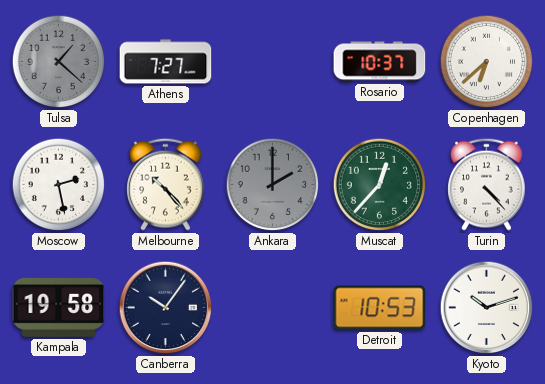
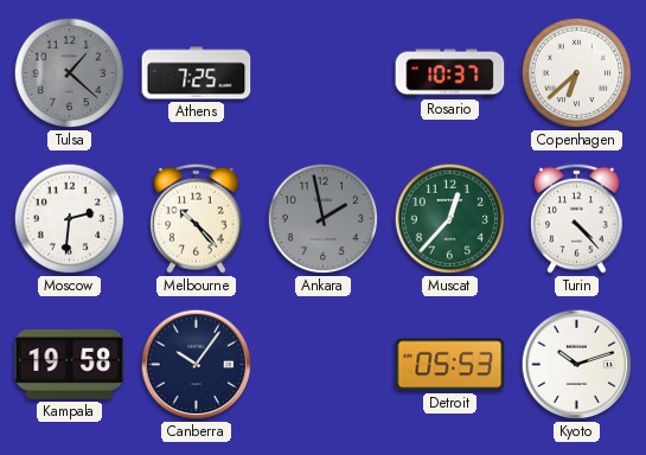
Athens: 7:27 -> 7:25 (197, 73)
Moscow: 2:28 -> 2:31 (70, 219)
Ankara: 2:00 -> 1:58 (324, 219)
Detroit: 10:53 -> 05:53 (450, 365)
